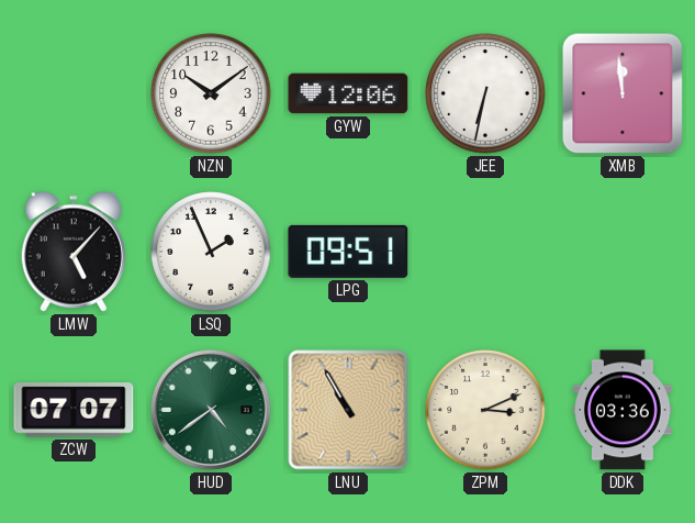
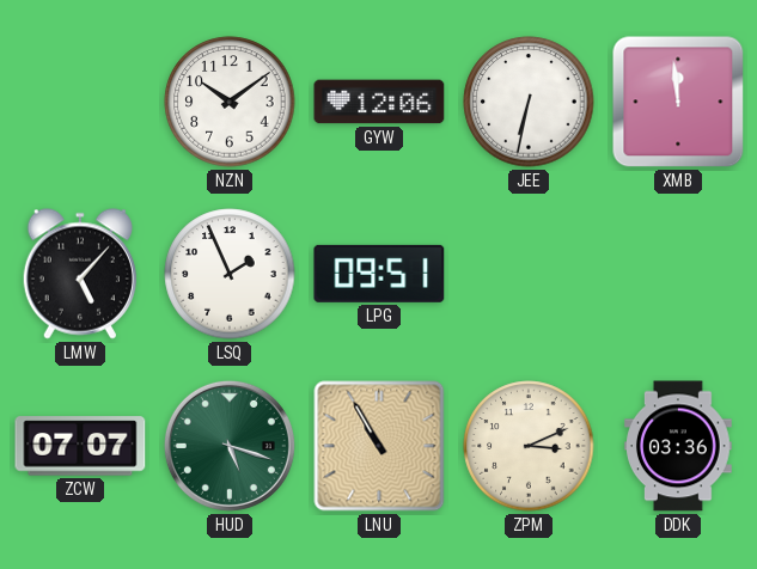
HUD: 4:39 -> 5:18 (230, 446)
